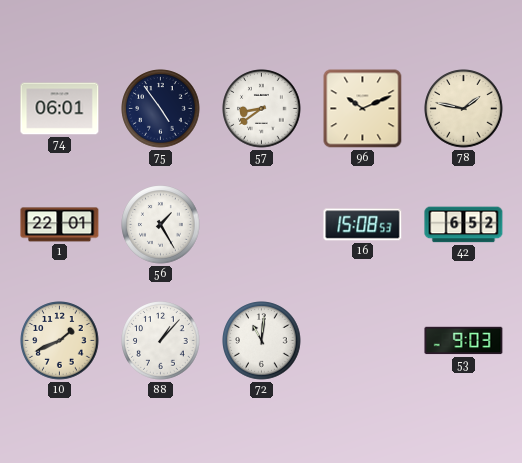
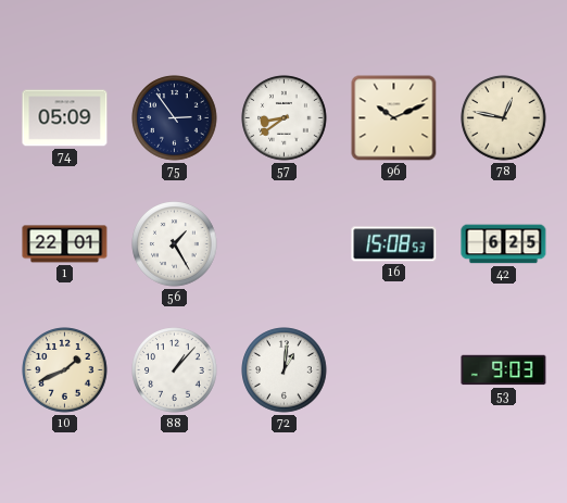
74: 06:01 -> 05:09 (65, 118)
75: 4:54 -> 2:54 (175, 118)
78: 1:47 -> 12:47 (504, 118)
42: 6:52 -> 6:25 (504, 244)
72: 11:01 -> 1:01 (285, 370)
